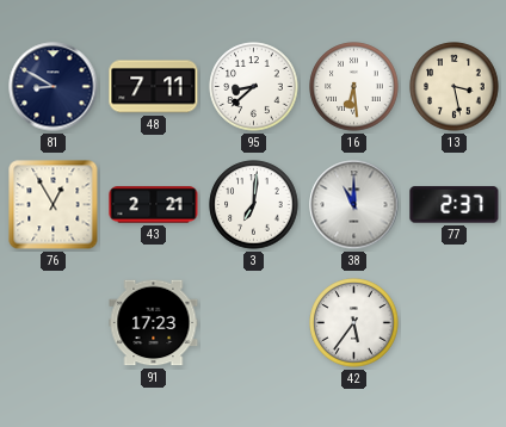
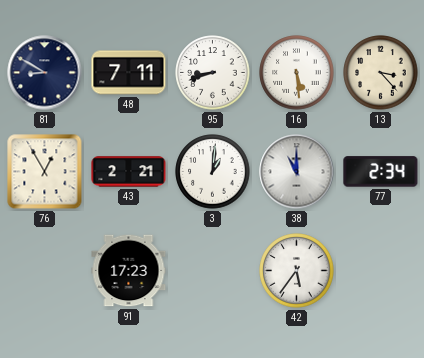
95: 8:38 -> 8:42 (213, 73)
16: 6:29 -> 5:29 (297, 73)
13: 3:28 -> 3:23 (381, 73)
3: 7:01 -> 1:01 (213, 172)
77: 2:37 -> 2:34 (381, 172)
